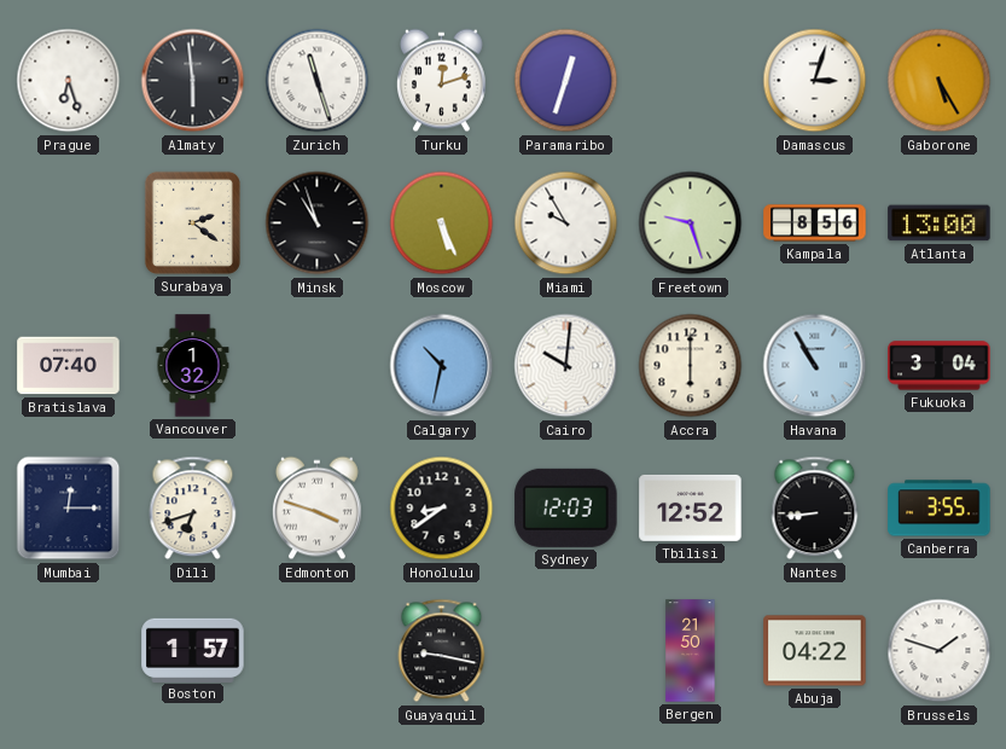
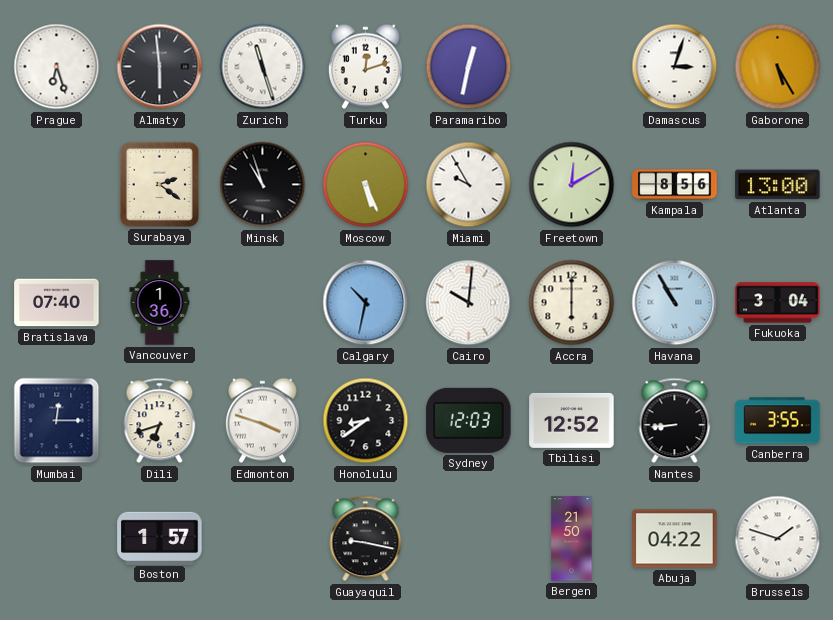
Paramaribo: 12:33 -> 12:32 (469, 67)
Freetown: 9:27 -> 12:10 (572, 185)
Vancouver: 1:32 -> 1:36 (160, 303)
